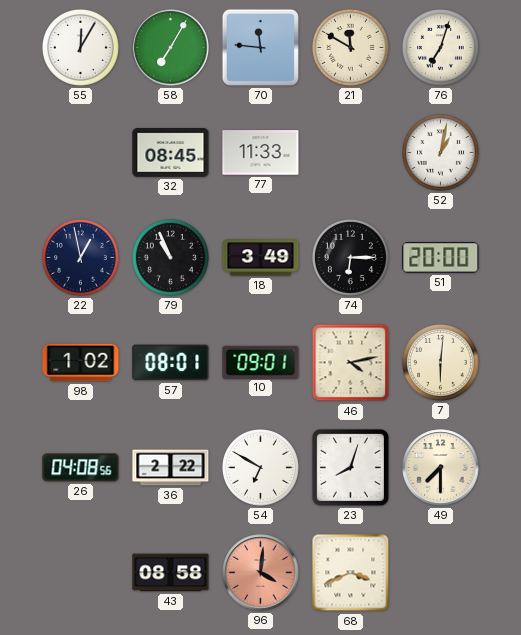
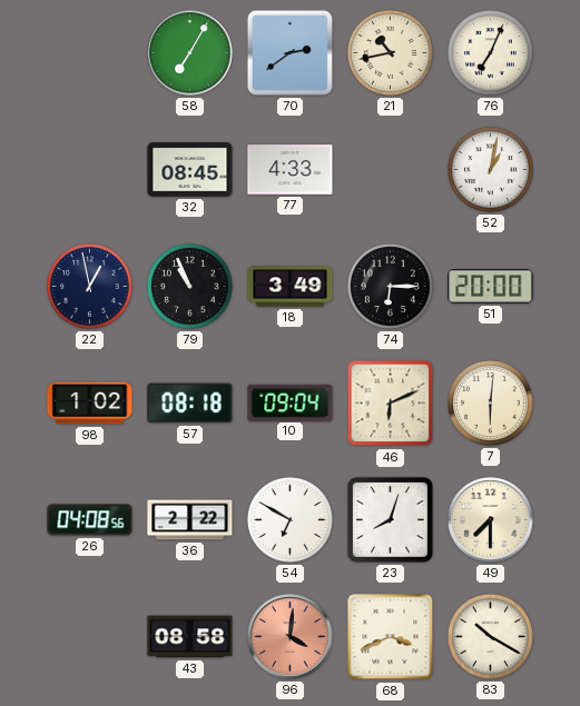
55: 12:05 -> none (81, 48)
70: 11:46 -> 2:39 (289, 52)
21: 11:50 -> 10:43 (391, 53)
76: 7:03 -> 7:04 (491, 53)
77: 11:33 -> 4:33 (291, 170)
57: 08:01 -> 08:18 (190, 404)
10: 09:01 -> 09:04 (291, 402)
46: 4:13 -> 6:11 (391, 404)
83: none -> 10:20 (491, 637)
